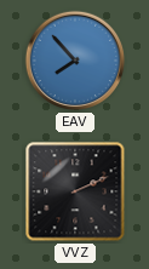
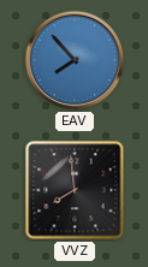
VVZ: 2:11 -> 7:59 (75, 190)
